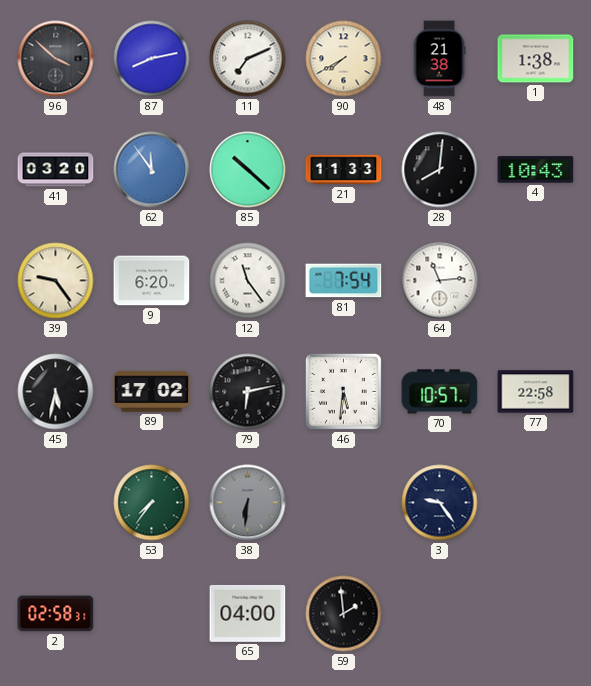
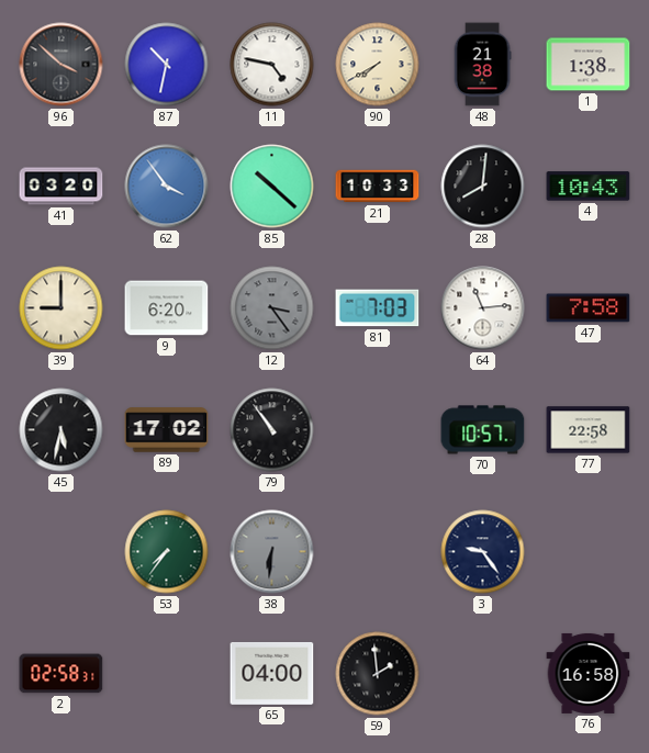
87: 8:13 -> 10:32 (167, 65)
11: 7:11 -> 4:47 (272, 65)
62: 11:54 -> 3:54 (167, 187)
21: 11:33 -> 10:33 (378, 187)
39: 9:24 -> 9:00 (61, 308)
12: 11:24 -> 3:24 (272, 308)
12 dial: white -> grey (272, 308)
81: 7:54 -> 7:03 (378, 308)
47: none -> 7:58 (589, 308)
79: 6:13 -> 10:54 (272, 430)
46: 5:31 -> none (343, 391)
76: none -> 16:58 (589, 673)
